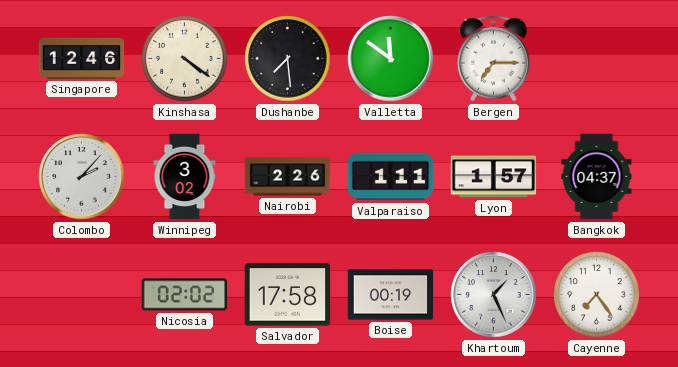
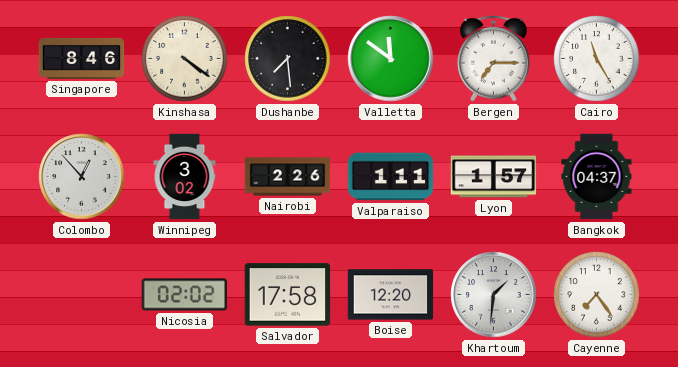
Singapore: 12:46 -> 8:46 (82, 58)
Cairo: none -> 11:25 (597, 59)
Colombo: 2:07 -> 12:53 (82, 177)
Boise: 00:19 -> 12:20 (391, 295)
Khartoum: 1:26 -> 1:31 (494, 295)
